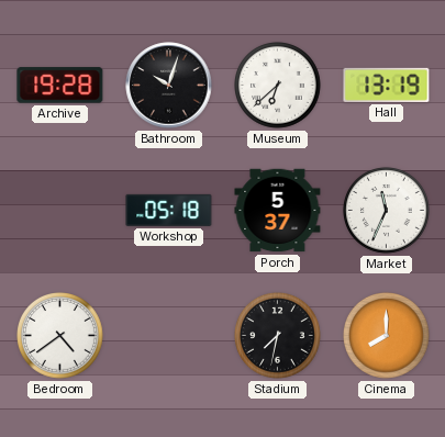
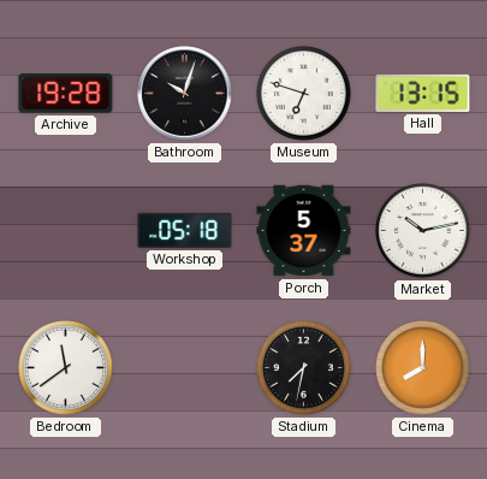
Museum: 6:38 -> 6:48 (304, 94)
Hall: 13:19 -> 13:15 (423, 93)
Market: 11:34 -> 10:13 (423, 231)
Bedroom: 4:39 -> 11:39 (66, 368)
